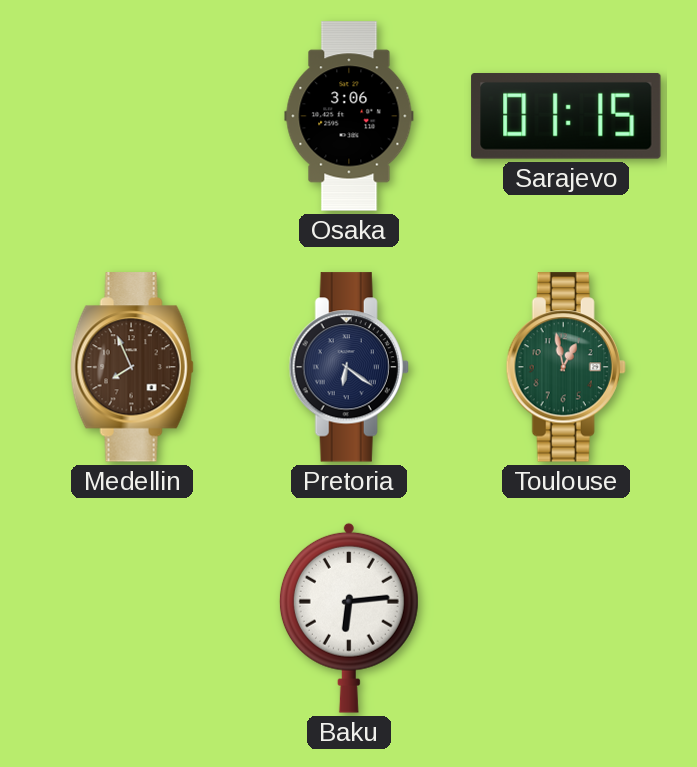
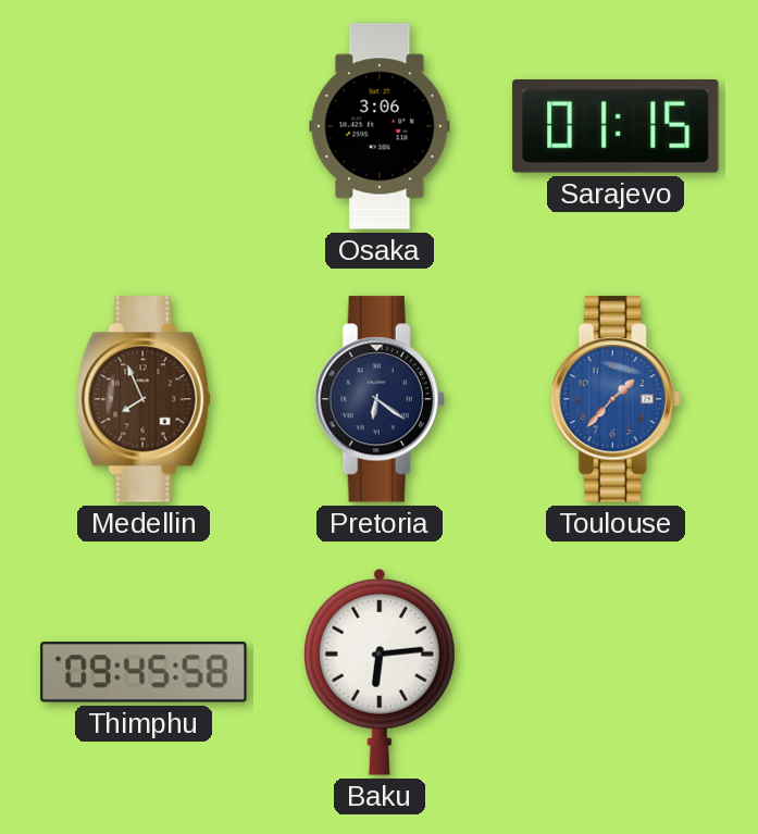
Toulouse: 12:58 -> 1:37 (616, 399)
Toulouse dial: green -> blue (616, 399)
Thimphu: none -> 09:45 (144, 672)
